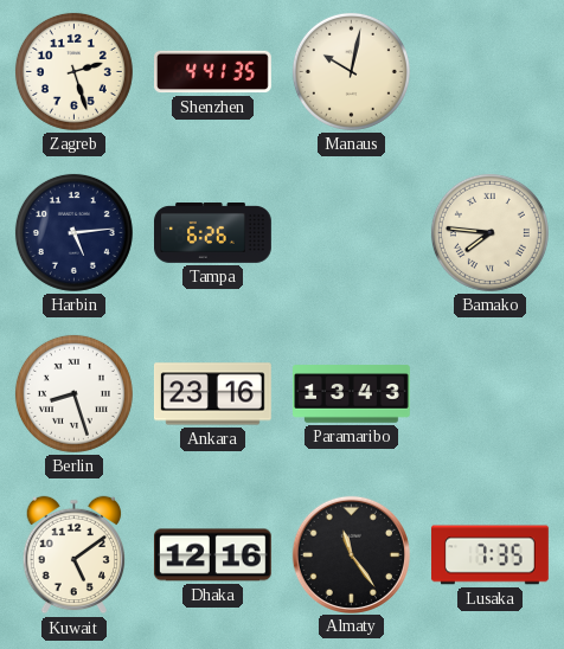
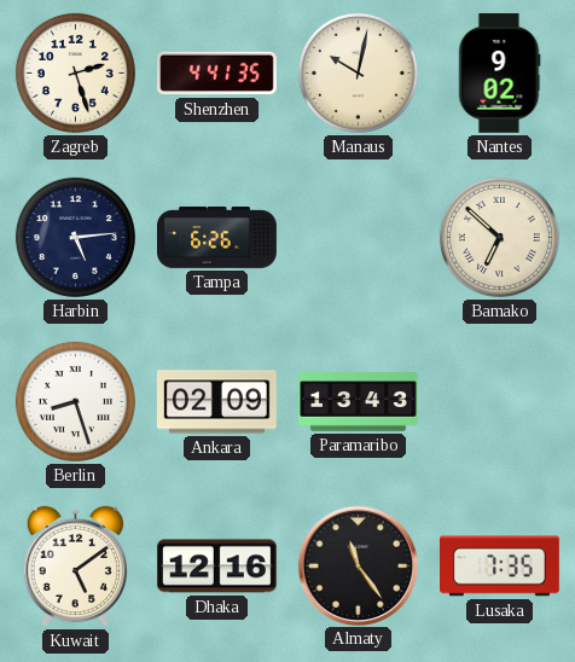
Nantes: none -> 9:02 (499, 74)
Bamako: 7:46 -> 6:52 (499, 237)
Ankara: 23:16 -> 02:09 (216, 402)
